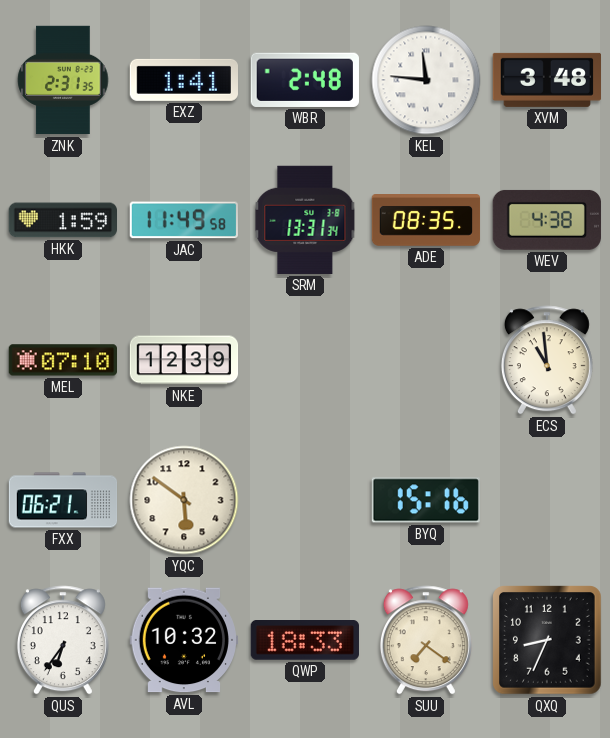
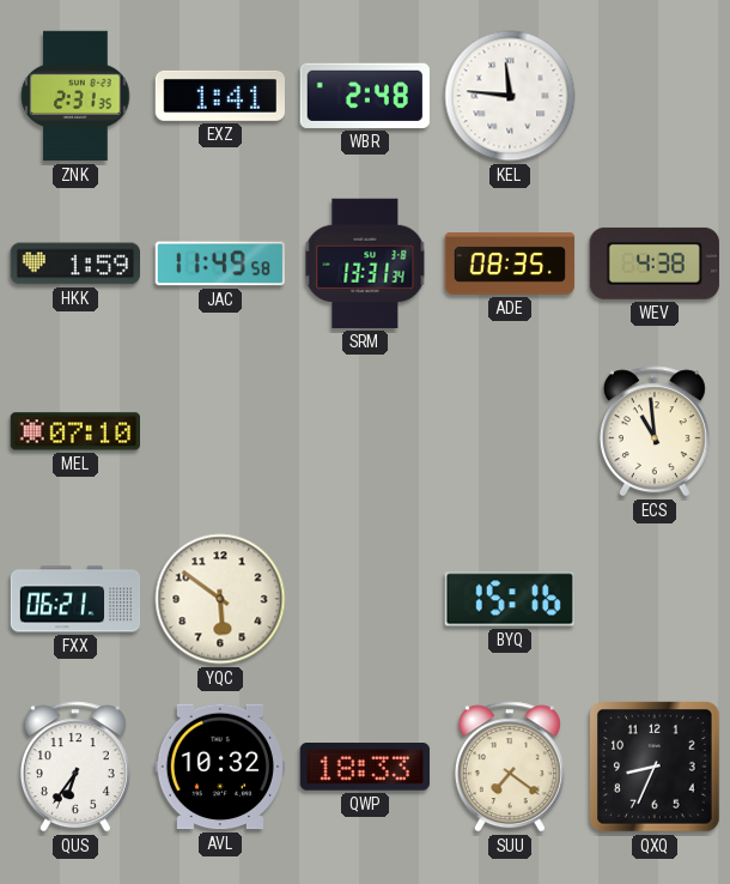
XVM: 3:48 -> none (546, 80)
NKE: 12:39 -> none (184, 360)
